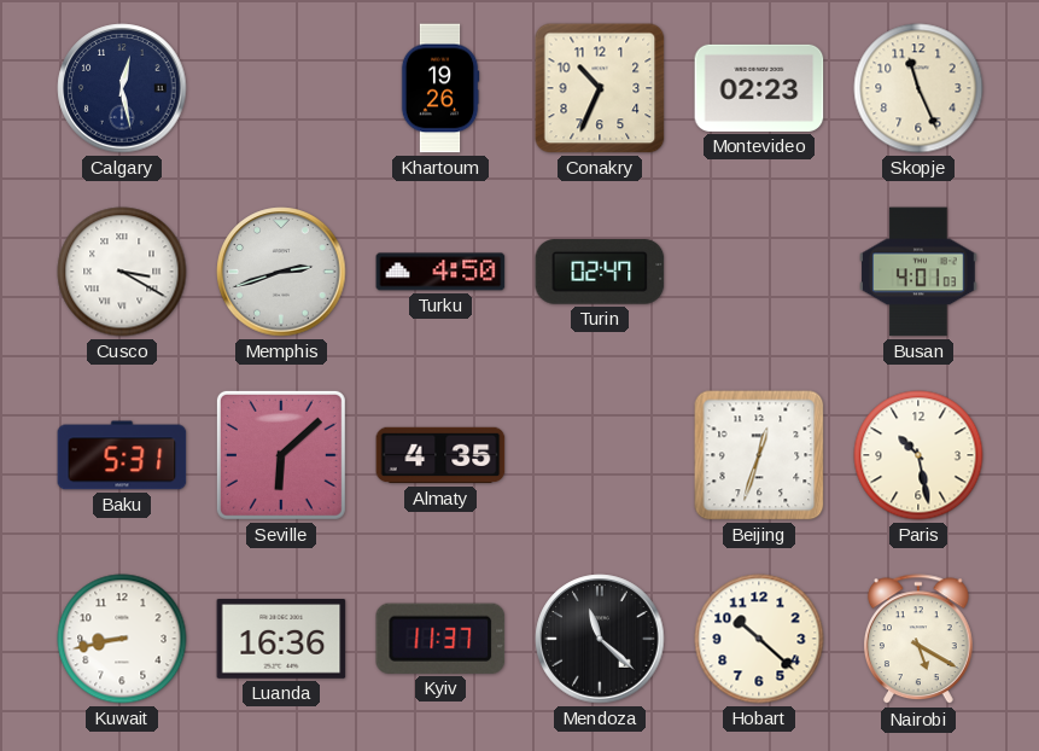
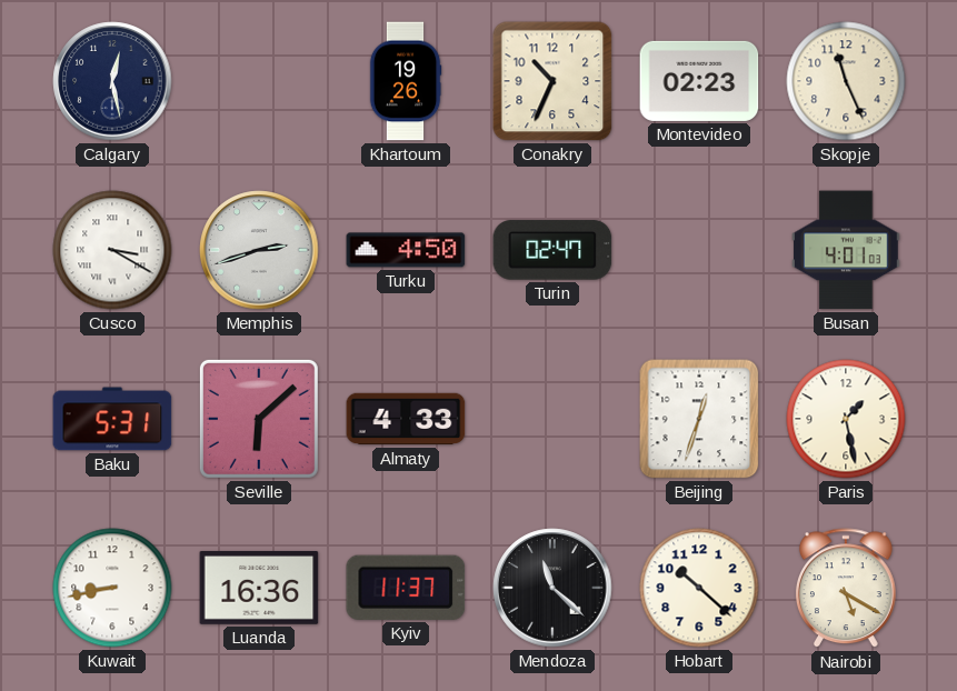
Almaty: 4:35 -> 4:33 (406, 419)
Paris: 10:28 -> 1:28 (846, 419)
